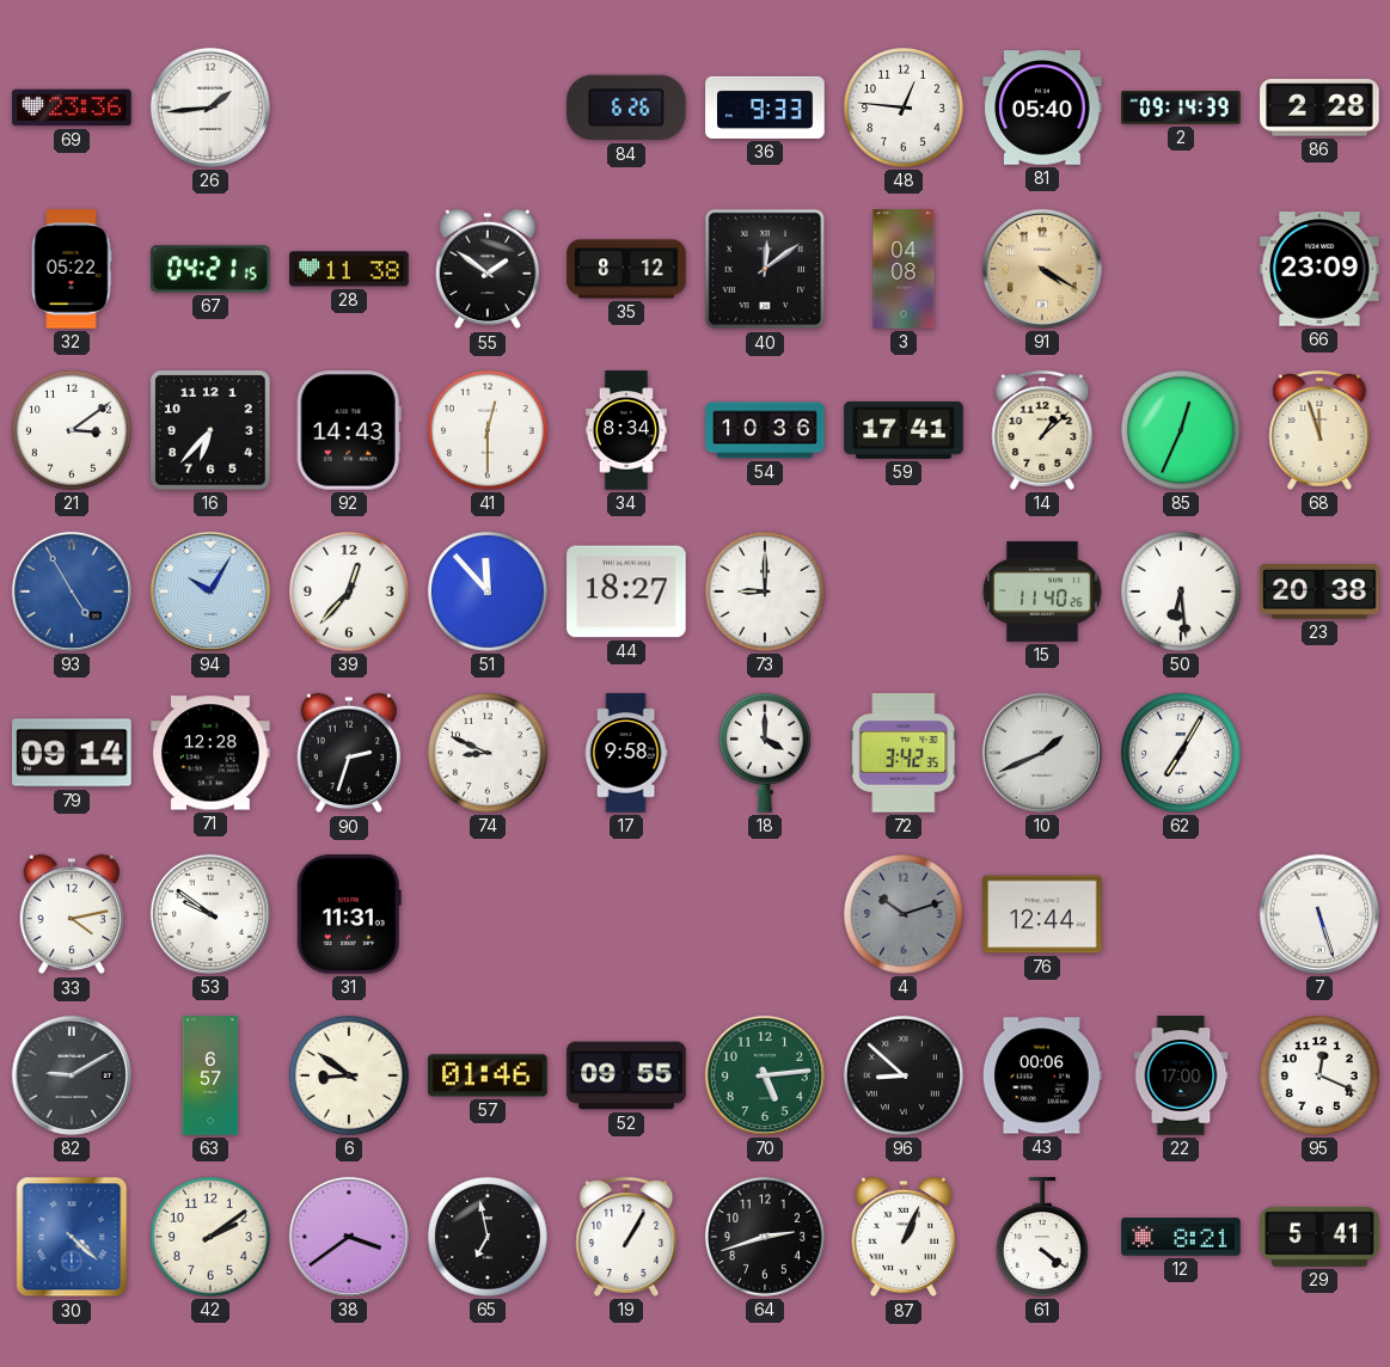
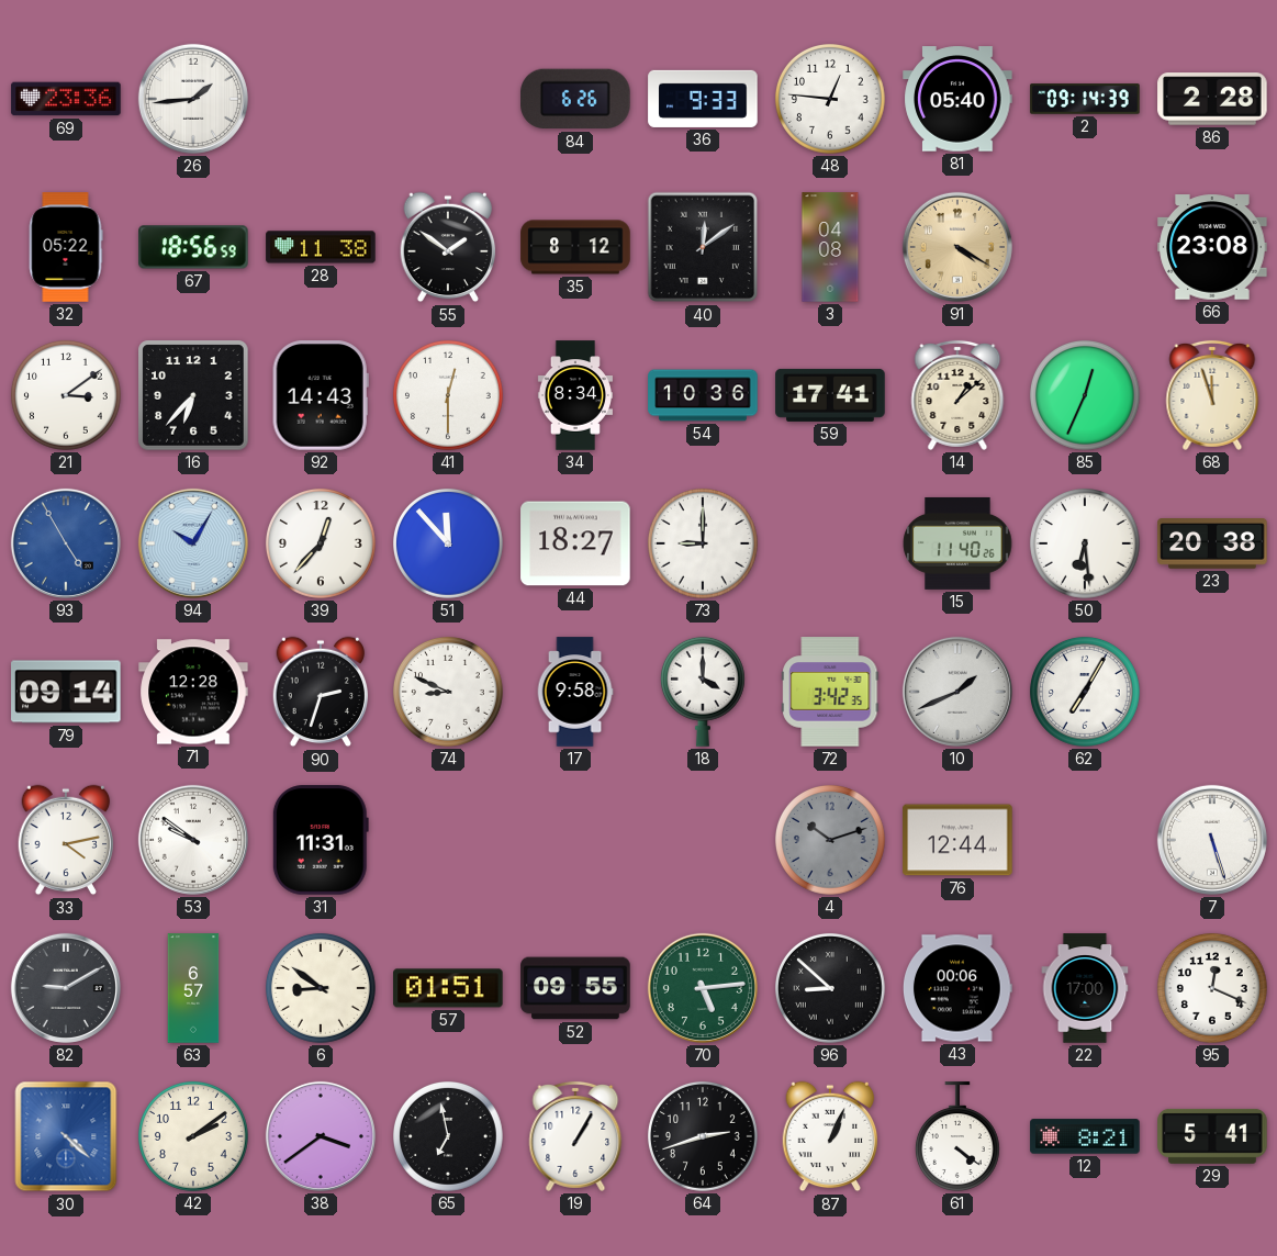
67: 04:21 -> 18:56 (193, 247)
66: 23:09 -> 23:08 (1212, 247)
57: 01:46 -> 01:51 (448, 988)
